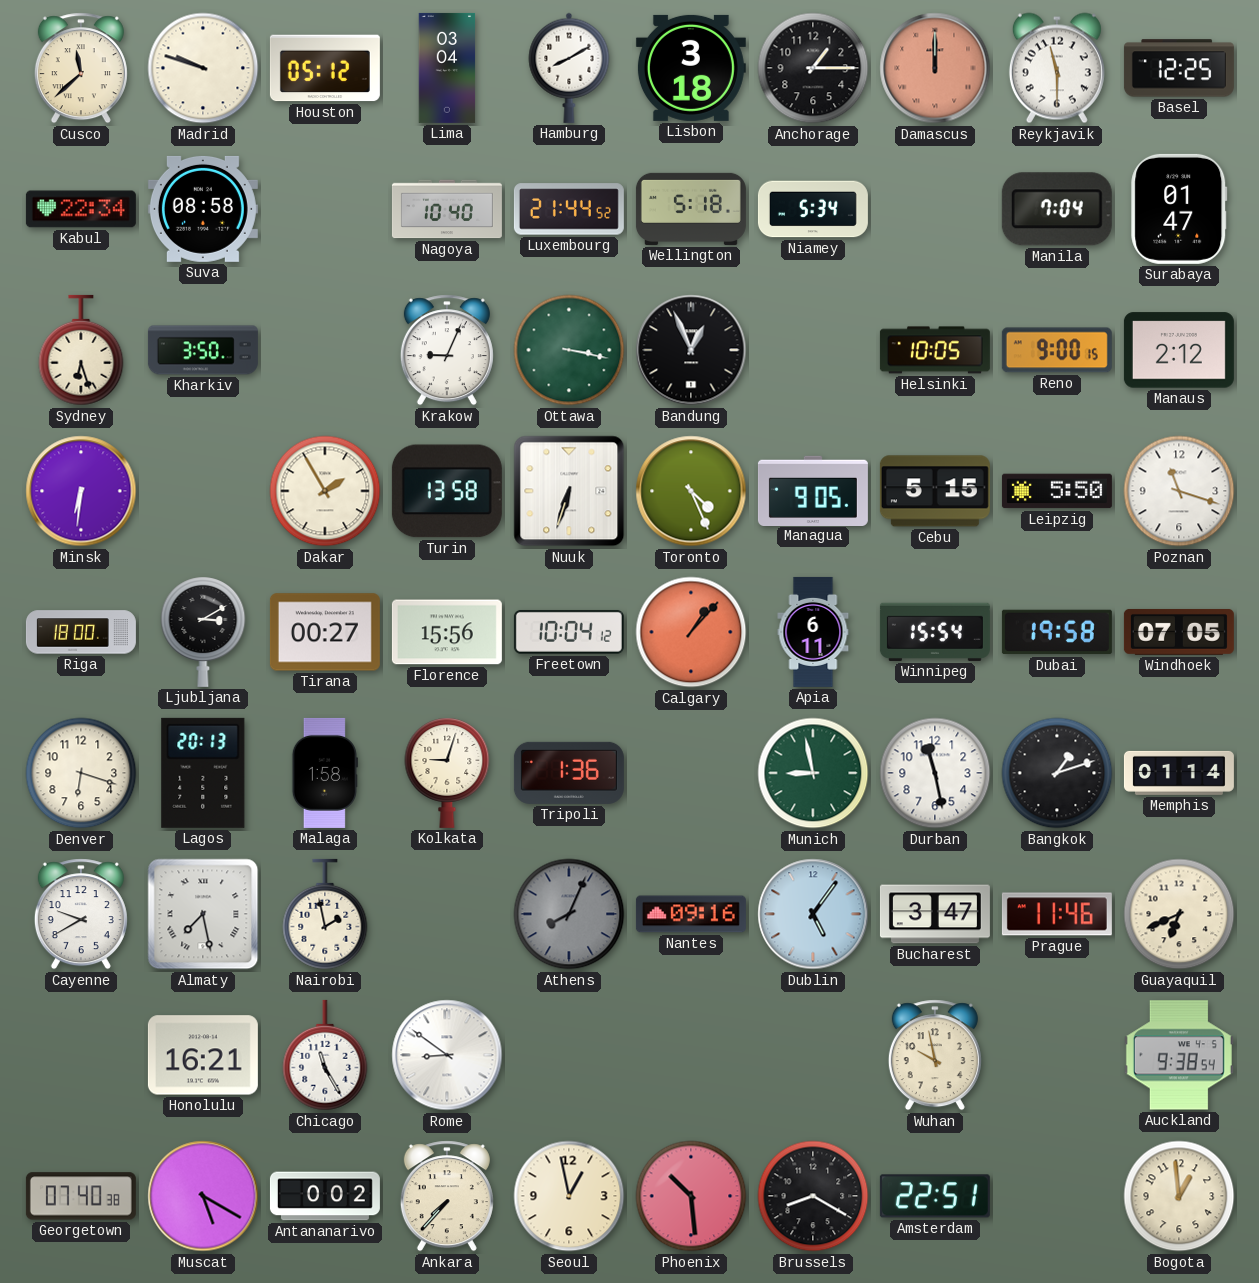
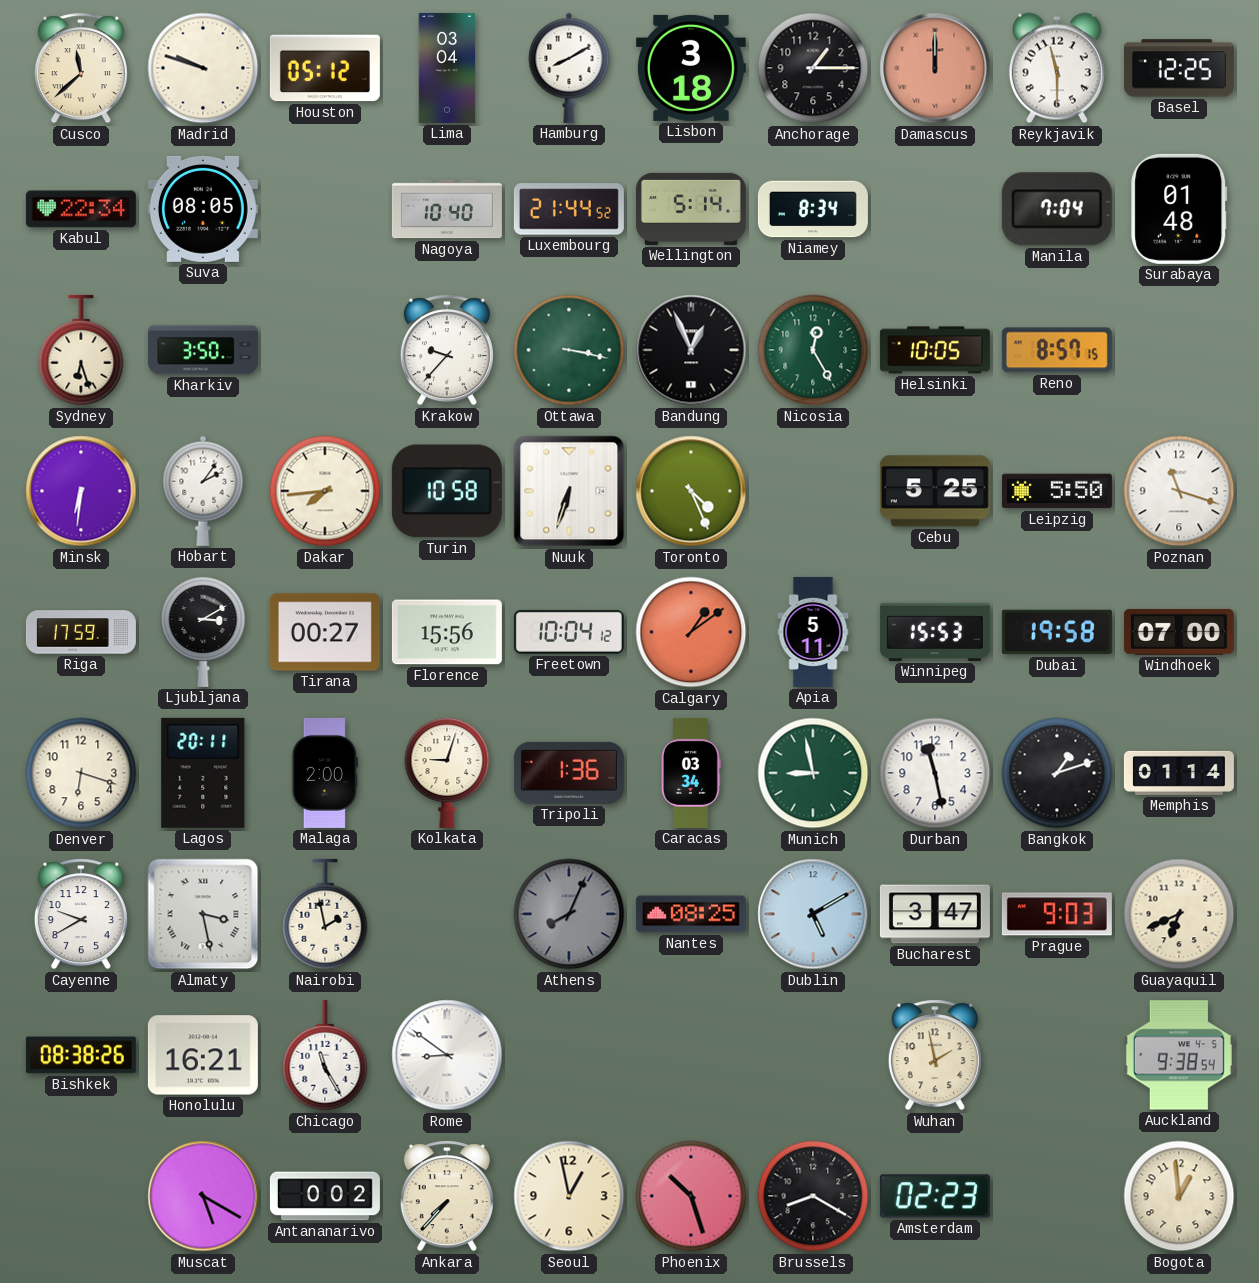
Suva: 08:58 -> 08:05 (203, 209)
Wellington: 5:18 -> 5:14 (691, 209)
Niamey: 5:34 -> 8:34 (813, 209)
Surabaya: 01:47 -> 01:48 (1179, 209)
Krakow: 9:04 -> 9:37 (447, 350)
Nicosia: none -> 12:25 (813, 350)
Reno: 9:00 -> 8:57 (1057, 350)
Manaus: 2:12 -> none (1179, 350)
Hobart: none -> 2:06 (203, 491)
Dakar: 1:55 -> 7:44 (325, 491)
Turin: 13:58 -> 10:58 (447, 491)
Managua: 9:05 -> none (813, 490)
Cebu: 5:15 -> 5:25 (935, 491)
Riga: 18:00 -> 17:59 (81, 632)
Calgary: 1:07 -> 1:09 (691, 632)
Apia: 6:11 -> 5:11 (813, 632)
Winnipeg: 15:54 -> 15:53 (935, 632)
Windhoek: 07:05 -> 07:00 (1179, 632)
Lagos: 20:13 -> 20:11 (203, 773)
Malaga: 1:58 -> 2:00 (325, 773)
Caracas: none -> 03:34 (692, 773)
Almaty: 7:28 -> 3:28 (203, 914)
Nantes: 09:16 -> 08:25 (691, 914)
Dublin: 5:06 -> 5:10 (813, 914)
Prague: 11:46 -> 9:03 (1057, 914)
Bishkek: none -> 08:38 (81, 1055)
Wuhan: 9:58 -> 1:58 (935, 1055)
Georgetown: 07:40 -> none (81, 1196)
Phoenix: 10:29 -> 10:27 (691, 1196)
Amsterdam: 22:51 -> 02:23 (935, 1196)
